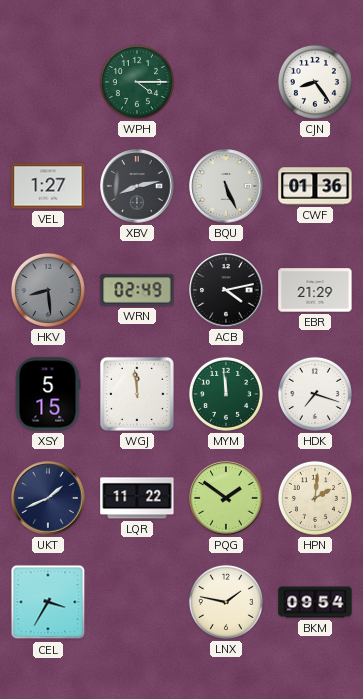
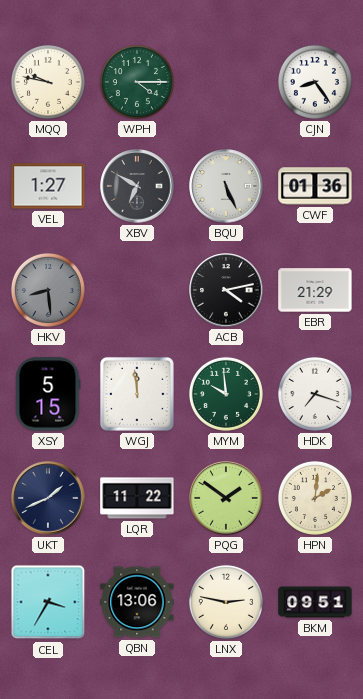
MQQ: none -> 9:47 (48, 82)
XBV: 8:13 -> 6:50 (137, 186)
WRN: 02:49 -> none (137, 290)
MYM: 11:59 -> 9:59 (226, 394)
QBN: none -> 13:06 (137, 602)
LNX: 1:47 -> 2:47 (226, 602)
BKM: 09:54 -> 09:51 (315, 602)
